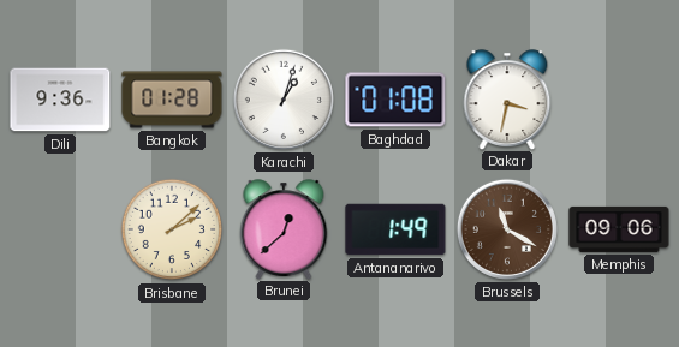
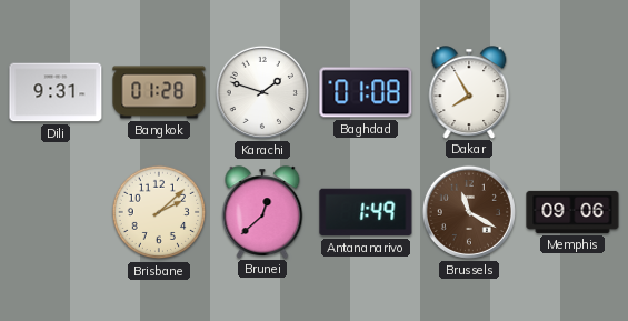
Dili: 9:36 -> 9:31 (56, 92)
Karachi: 1:03 -> 1:48 (262, 92)
Dakar: 3:32 -> 7:55 (469, 92)
